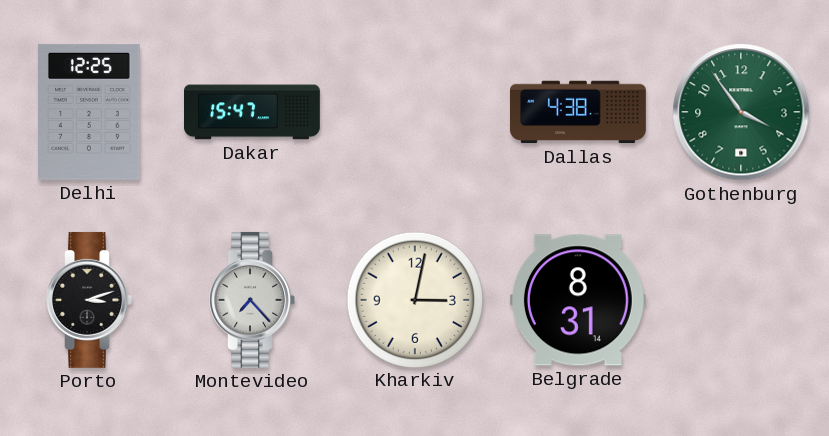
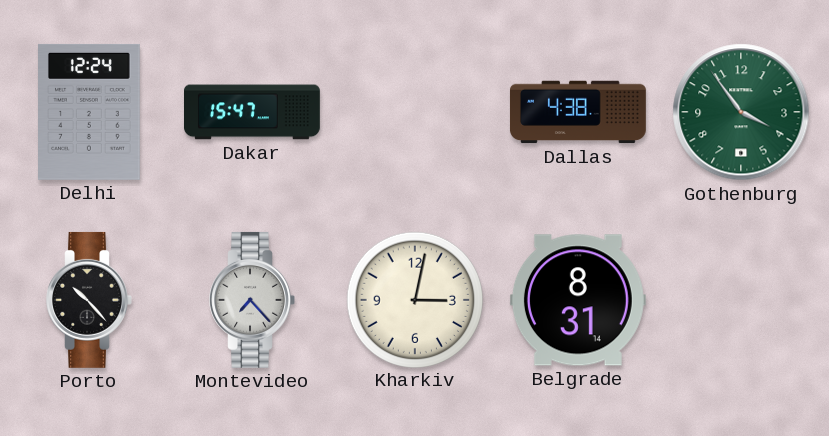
Delhi: 12:25 -> 12:24 (90, 112)
Porto: 3:12 -> 10:23 (89, 300)
